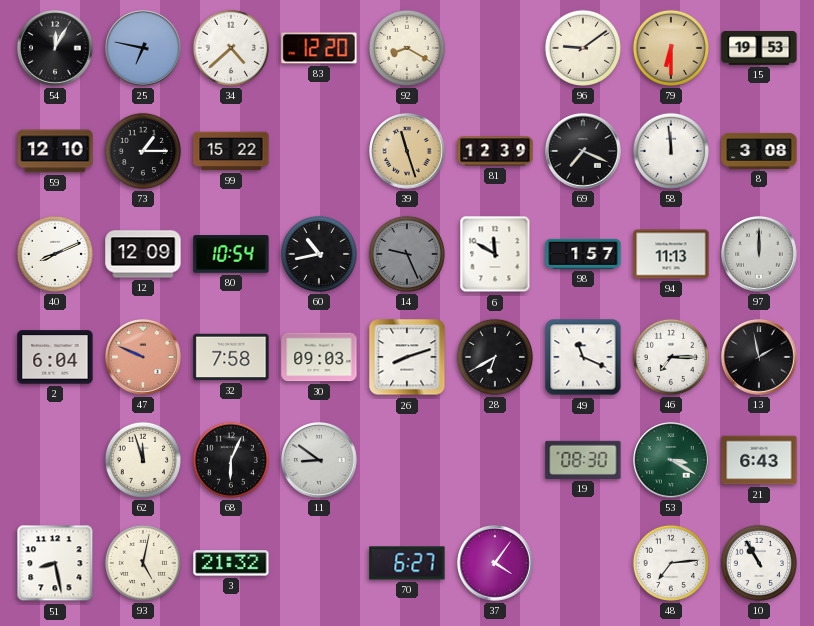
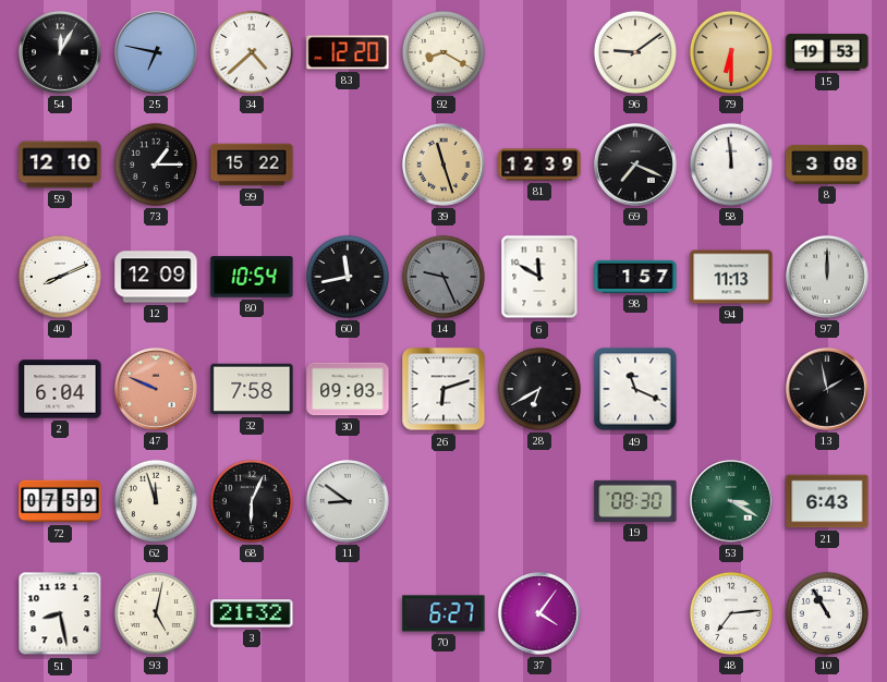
60: 10:43 -> 11:43 (348, 277)
26: 8:12 -> 6:12 (443, 389)
46: 7:15 -> none (671, 357)
72: none -> 07:59 (60, 501)
